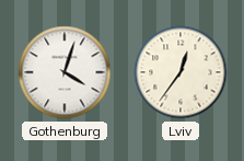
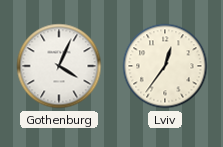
Gothenburg: 4:03 -> 4:04 (59, 66)
